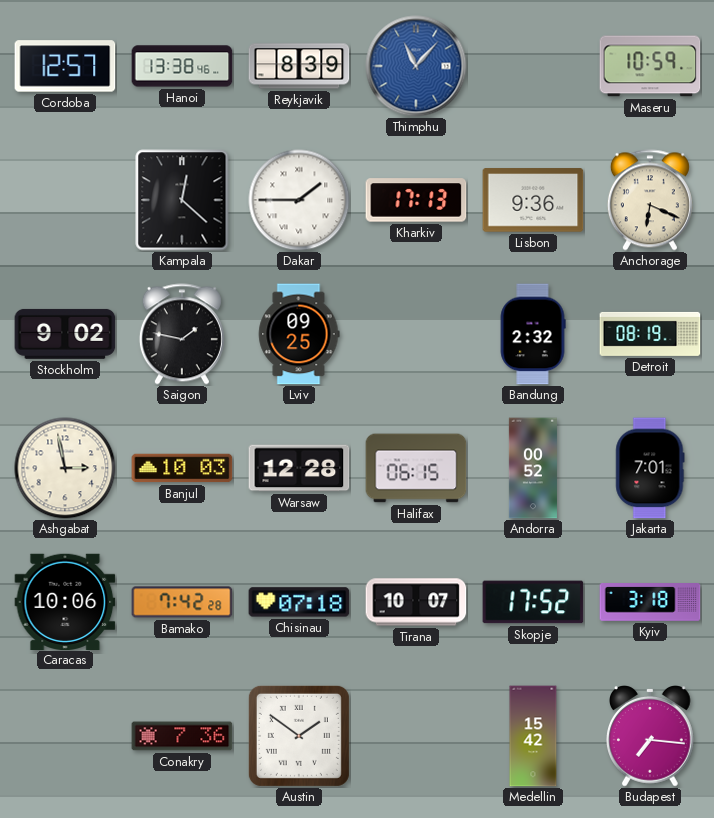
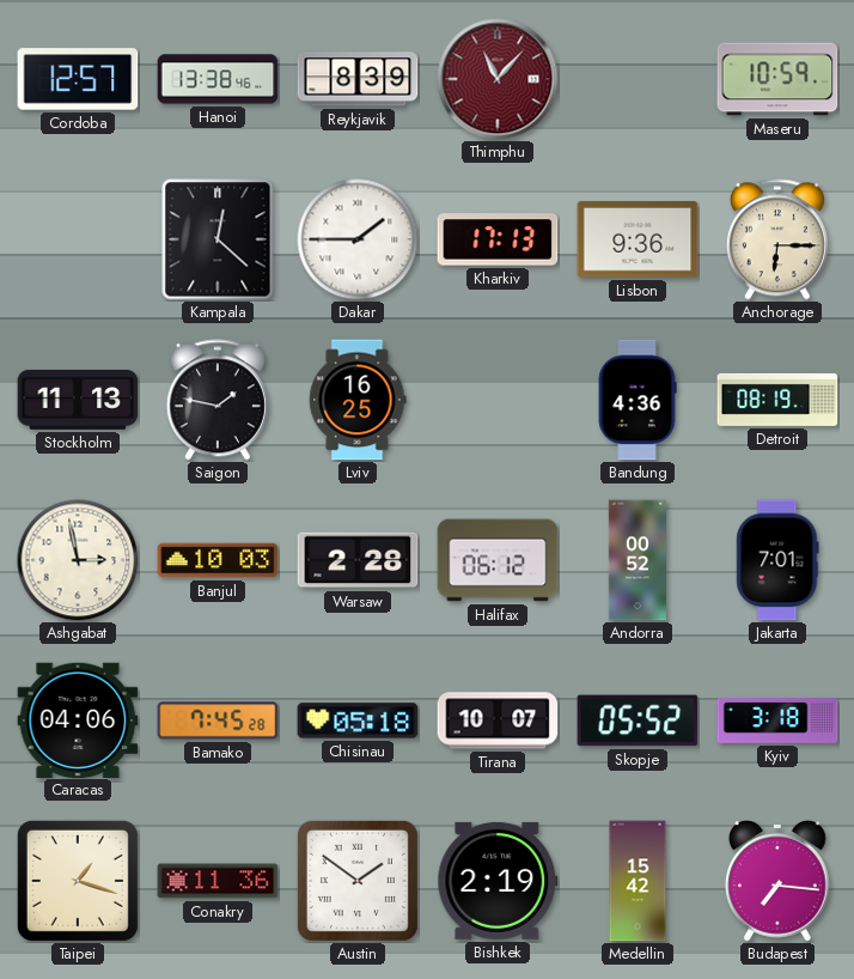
Thimphu dial: blue -> burgundy (498, 79)
Anchorage: 6:19 -> 6:15 (777, 239)
Stockholm: 9:02 -> 11:13 (78, 400)
Lviv: 09:25 -> 16:25 (358, 400)
Bandung: 2:32 -> 4:36 (638, 400)
Warsaw: 12:28 -> 2:28 (358, 560)
Halifax: 06:15 -> 06:12 (498, 560)
Caracas: 10:06 -> 04:06 (78, 719)
Bamako: 7:42 -> 7:45 (218, 720)
Chisinau: 07:18 -> 05:18 (358, 720)
Skopje: 17:52 -> 05:52 (638, 720)
Taipei: none -> 1:18 (78, 881)
Conakry: 7:36 -> 11:36 (218, 881)
Bishkek: none -> 2:19 (498, 881)
